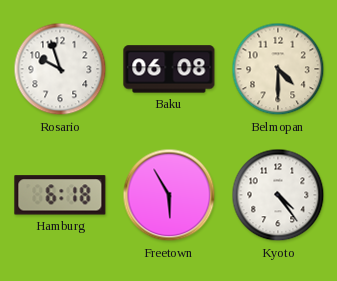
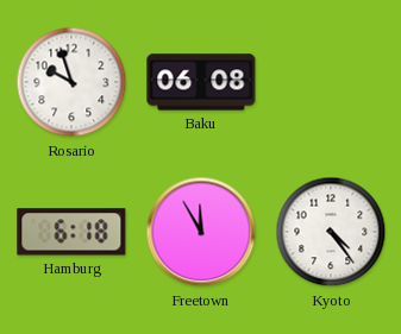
Belmopan: 4:30 -> none (278, 69)
Freetown: 5:55 -> 11:55 (201, 232)
